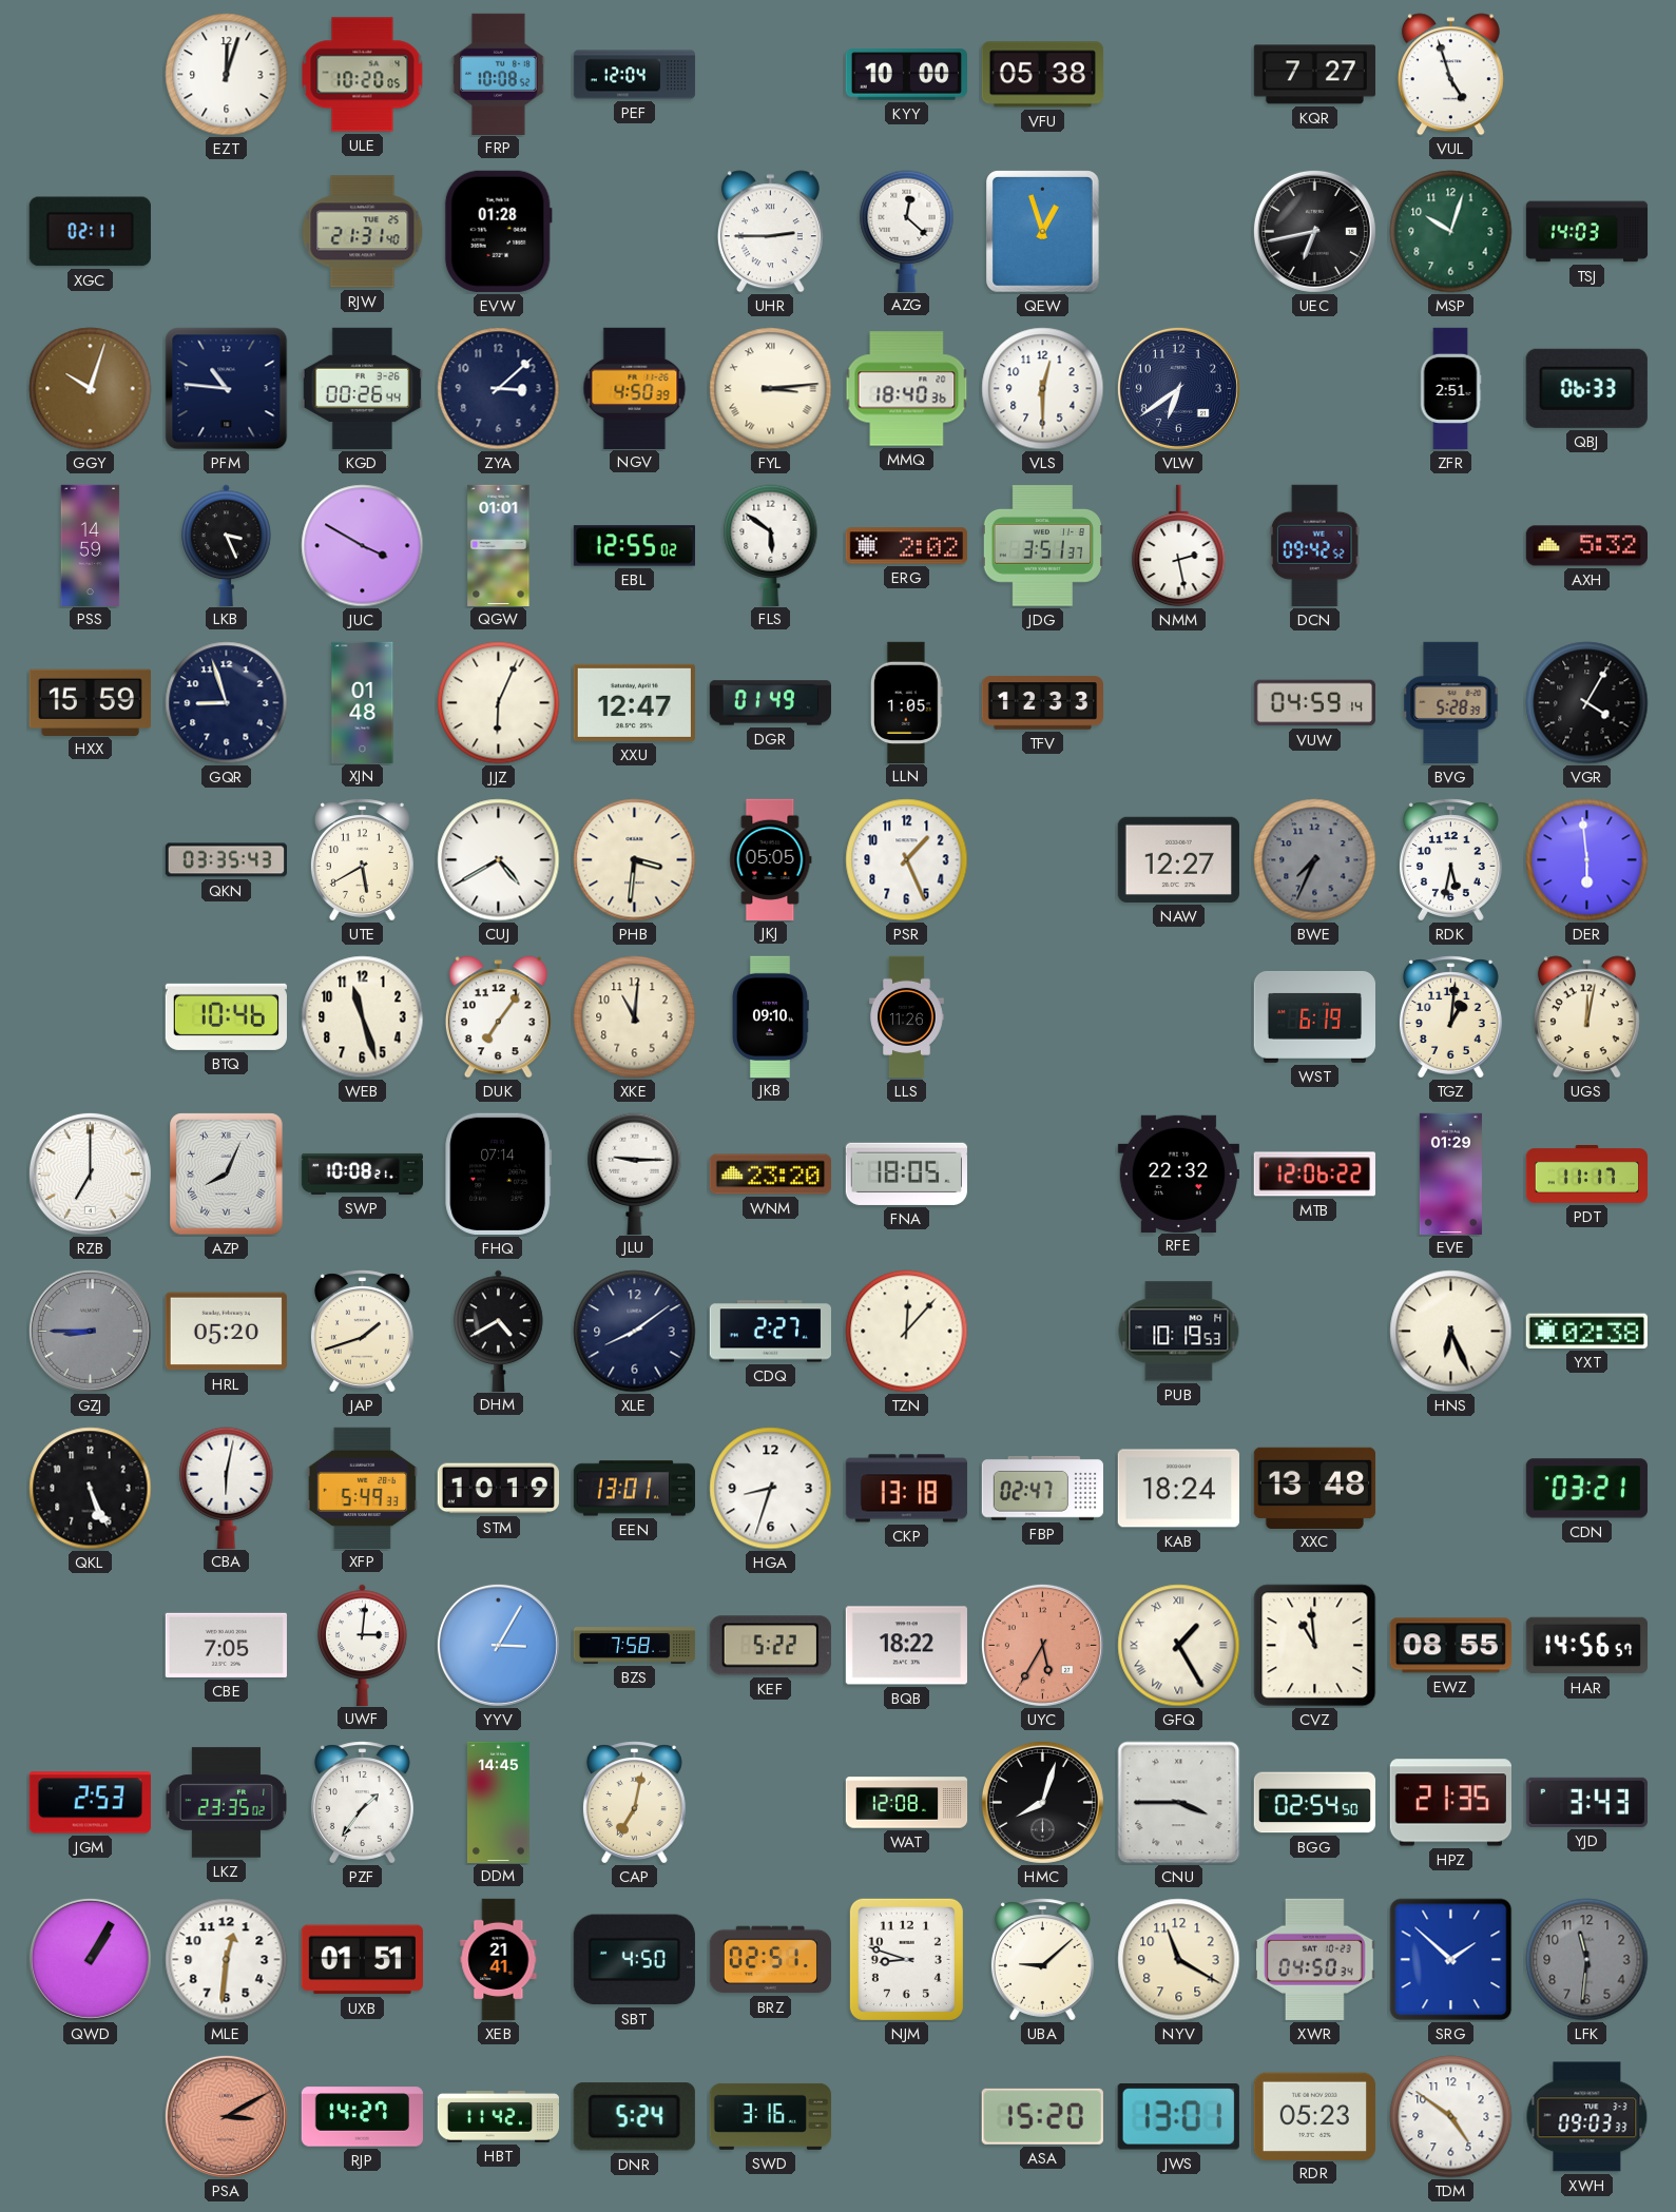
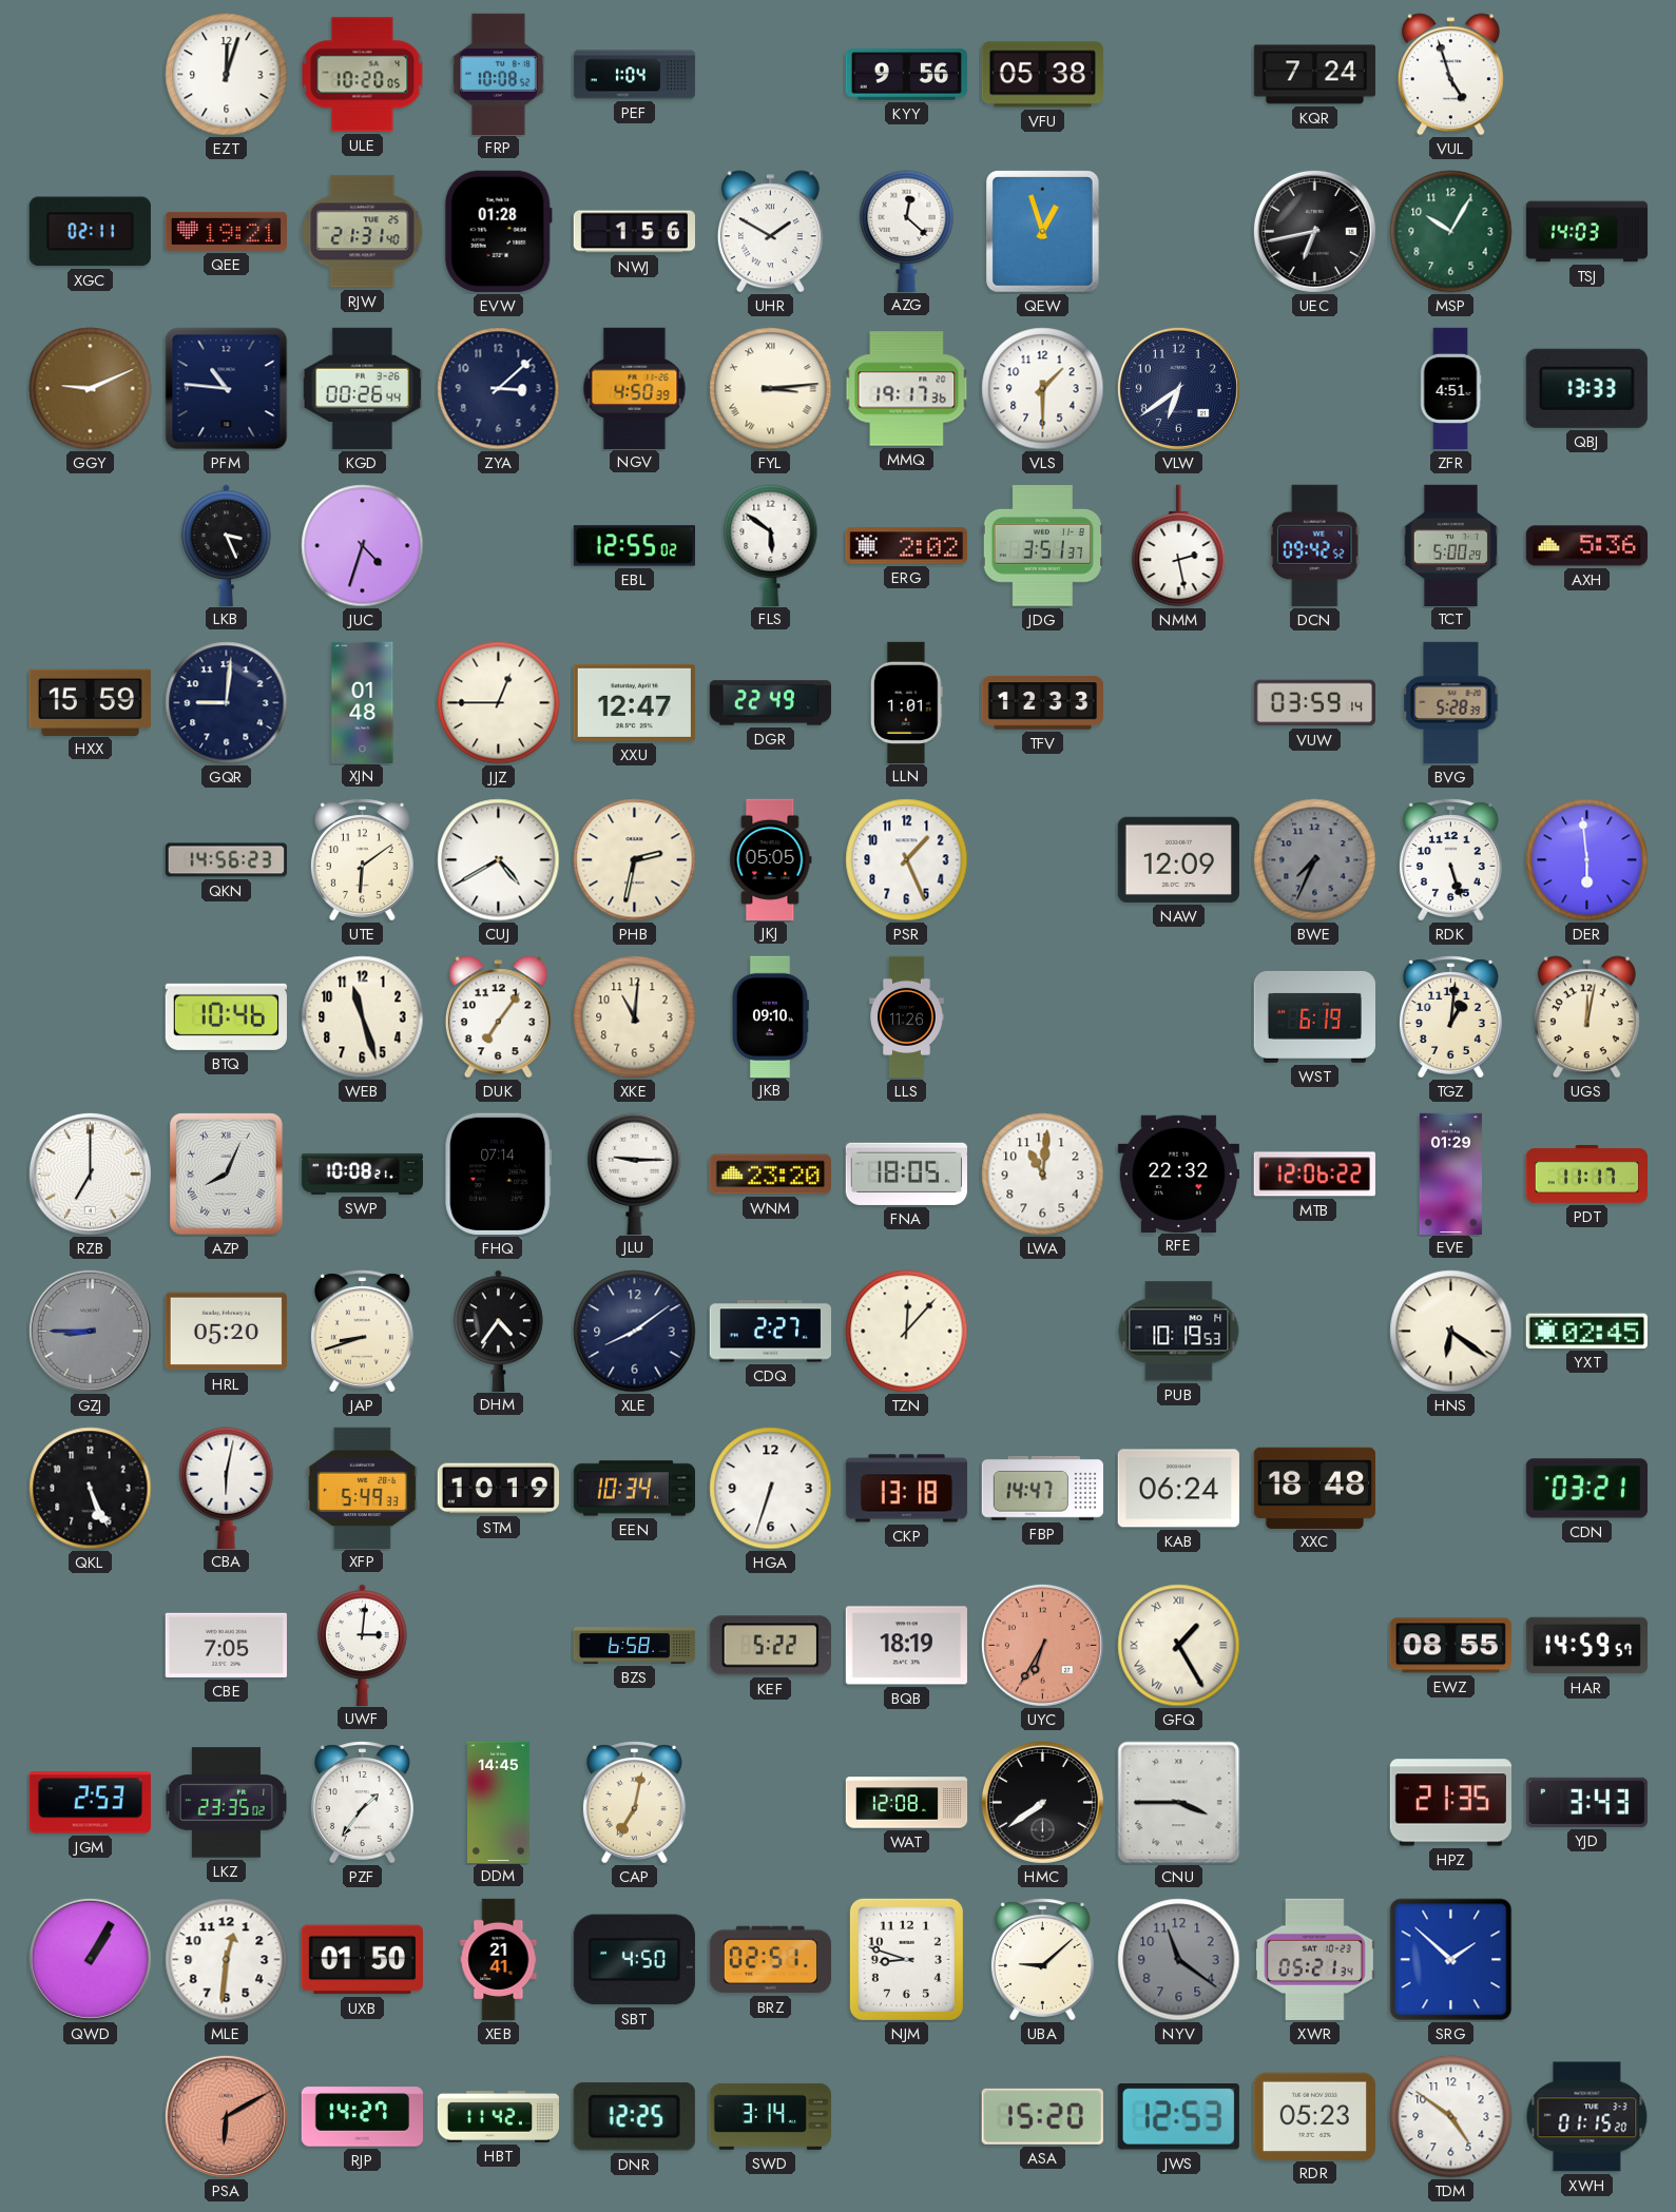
PEF: 12:04 -> 1:04 (635, 75)
KYY: 10:00 -> 9:56 (906, 75)
KQR: 7:27 -> 7:24 (1314, 75)
QEE: none -> 19:21 (226, 231)
NWJ: none -> 1:56 (634, 232)
UHR: 2:45 -> 1:50 (770, 232)
MSP: 10:03 -> 10:05 (1451, 232)
GGY: 10:03 -> 9:11 (91, 389)
MMQ: 18:40 -> 19:17 (907, 389)
VLS: 12:30 -> 1:30 (1043, 389)
ZFR: 2:51 -> 4:51 (1450, 389)
QBJ: 06:33 -> 13:33 (1586, 388)
PSS: 14:59 -> none (91, 545)
JUC: 3:50 -> 4:33 (363, 546)
QGW: 01:01 -> none (499, 545)
TCT: none -> 5:00 (1450, 545)
AXH: 5:32 -> 5:36 (1586, 546)
GQR: 8:57 -> 9:01 (227, 703)
JJZ: 6:04 -> 12:45 (499, 703)
DGR: 01:49 -> 22:49 (770, 703)
LLN: 1:05 -> 1:01 (906, 702)
VUW: 04:59 -> 03:59 (1314, 703)
VGR: 4:05 -> none (1587, 703)
QKN: 03:35 -> 14:56 (226, 860)
UTE: 5:40 -> 6:09 (362, 860)
PHB: 3:31 -> 2:32 (635, 860)
NAW: 12:27 -> 12:09 (1178, 859)
RDK: 5:32 -> 5:27 (1450, 860)
LWA: none -> 11:01 (1043, 1175)
JAP: 1:42 -> 8:42 (362, 1332)
DHM: 4:40 -> 4:36 (499, 1331)
HNS: 6:26 -> 6:21 (1451, 1332)
YXT: 02:38 -> 02:45 (1586, 1331)
EEN: 13:01 -> 10:34 (634, 1489)
HGA: 8:33 -> 6:33 (771, 1489)
FBP: 02:47 -> 14:47 (1042, 1489)
KAB: 18:24 -> 06:24 (1178, 1489)
XXC: 13:48 -> 18:48 (1314, 1488)
YYV: 3:05 -> none (498, 1645)
BZS: 7:58 -> 6:58 (635, 1646)
BQB: 18:22 -> 18:19 (906, 1646)
UYC: 5:35 -> 6:35 (1042, 1645)
CVZ: 10:59 -> none (1315, 1646)
HAR: 14:56 -> 14:59 (1586, 1646)
HMC: 8:03 -> 7:39 (1042, 1802)
BGG: 02:54 -> none (1314, 1803)
UXB: 01:51 -> 01:50 (362, 1960)
NYV: 11:20 -> 11:21 (1179, 1960)
NYV dial: cream -> grey (1179, 1960)
XWR: 04:50 -> 05:21 (1315, 1959)
LFK: 11:31 -> none (1587, 1960)
PSA: 3:10 -> 6:10 (226, 2116)
DNR: 5:24 -> 12:25 (634, 2117)
SWD: 3:16 -> 3:14 (770, 2116)
JWS: 13:01 -> 12:53 (1178, 2117)
XWH: 09:03 -> 01:15 (1587, 2117)
